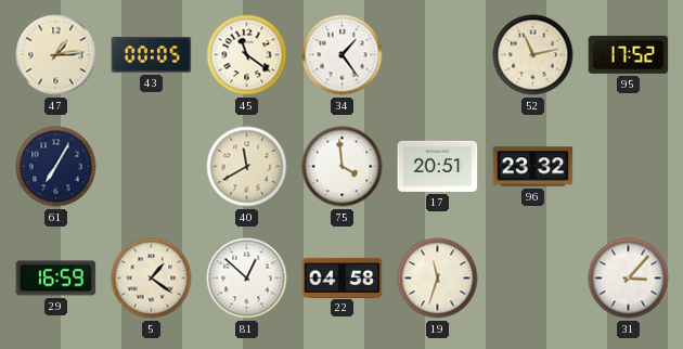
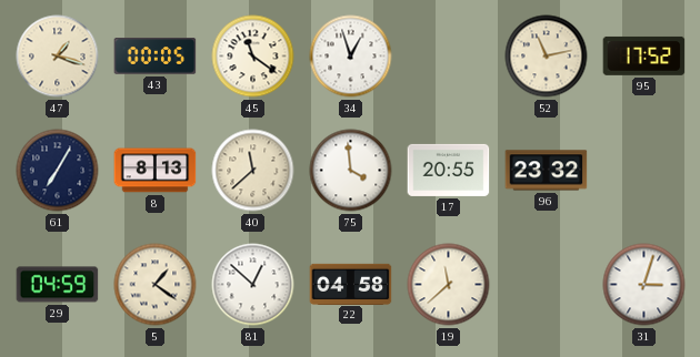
47: 1:14 -> 1:18 (58, 57)
34: 1:24 -> 12:57 (351, 57)
8: none -> 8:13 (156, 171)
40: 11:40 -> 11:38 (253, 171)
17: 20:51 -> 20:55 (449, 170)
29: 16:59 -> 04:59 (58, 285)
19: 11:33 -> 11:38 (449, 285)
31: 3:07 -> 3:03 (644, 285)
